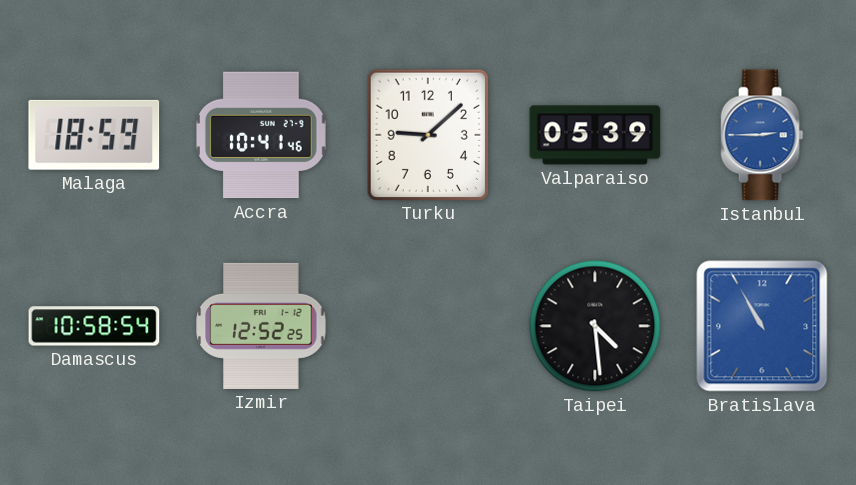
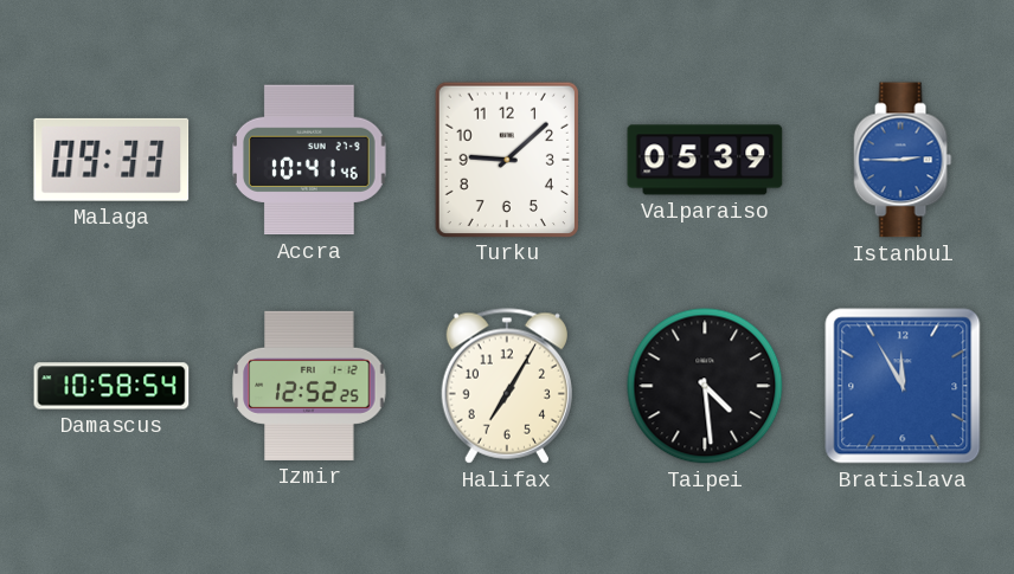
Malaga: 18:59 -> 09:33 (111, 160)
Halifax: none -> 7:05 (507, 386)
Bratislava: 10:55 -> 11:55 (903, 386)
